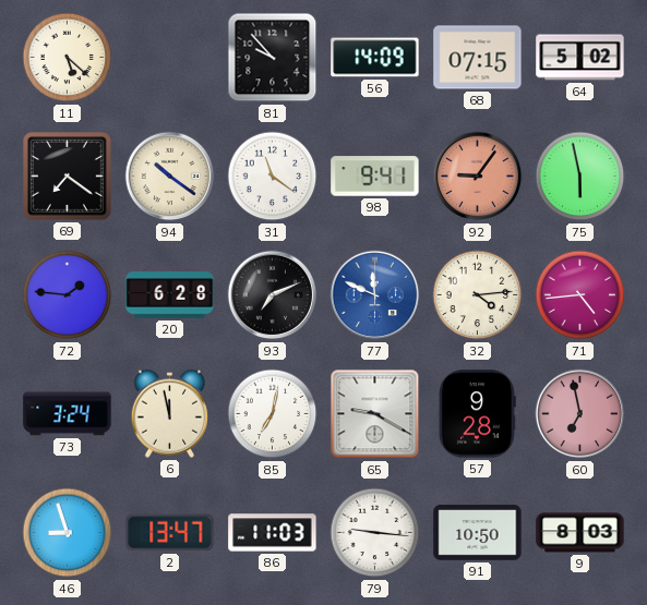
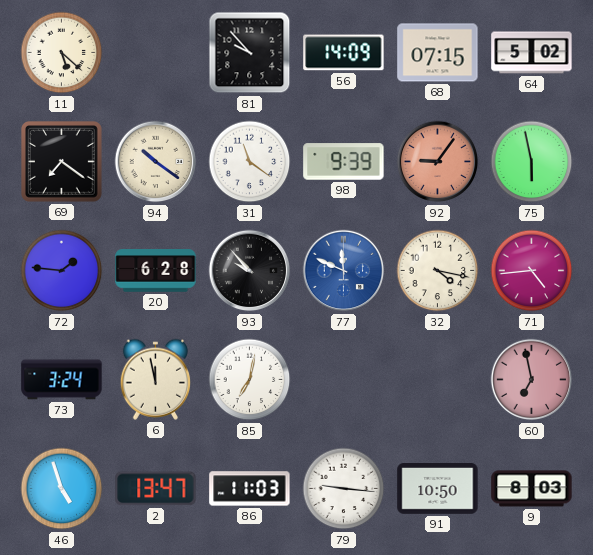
98: 9:41 -> 9:39 (344, 162)
93: 7:11 -> 9:53 (250, 271)
32: 4:14 -> 4:17 (438, 271)
65: 9:20 -> none (375, 414)
57: 9:28 -> none (477, 414)
46: 8:57 -> 4:57 (62, 489)
